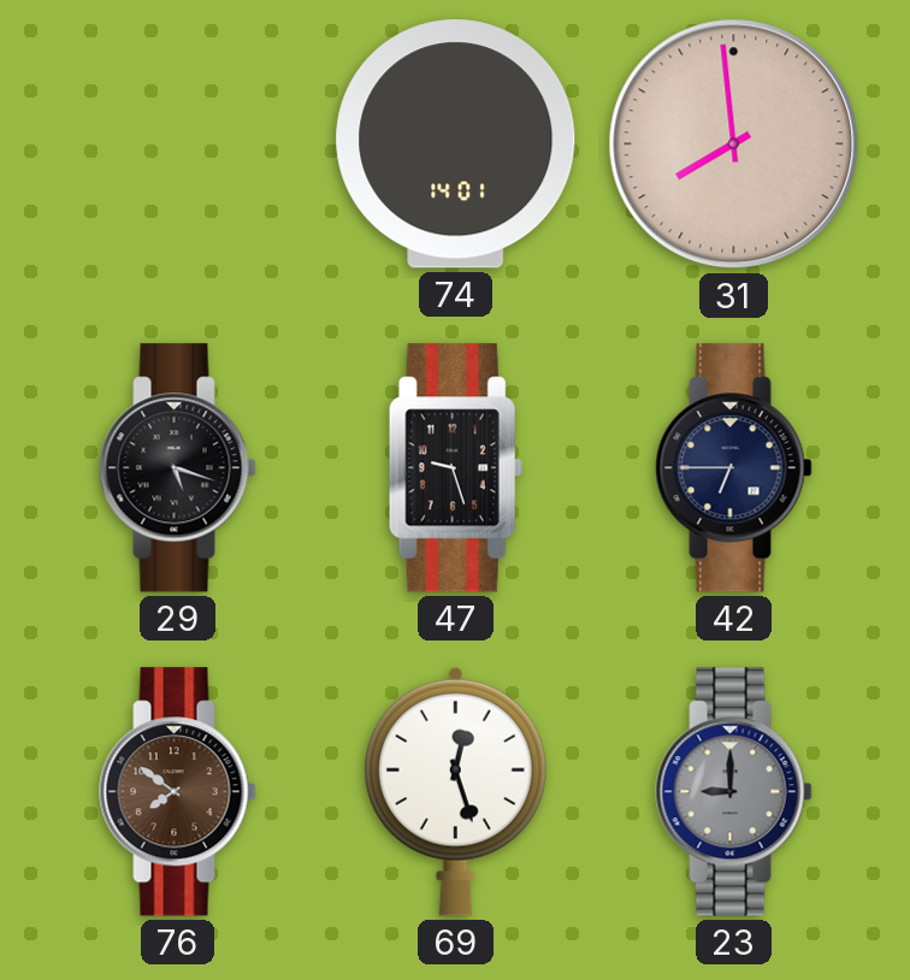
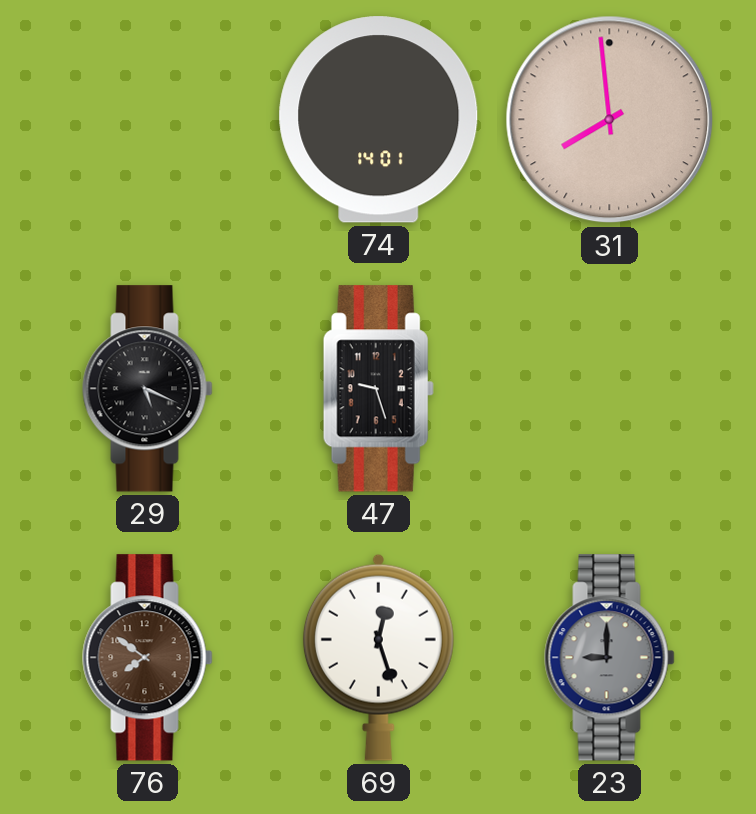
29: 5:18 -> 5:19 (148, 389)
42: 6:45 -> none (734, 468)
